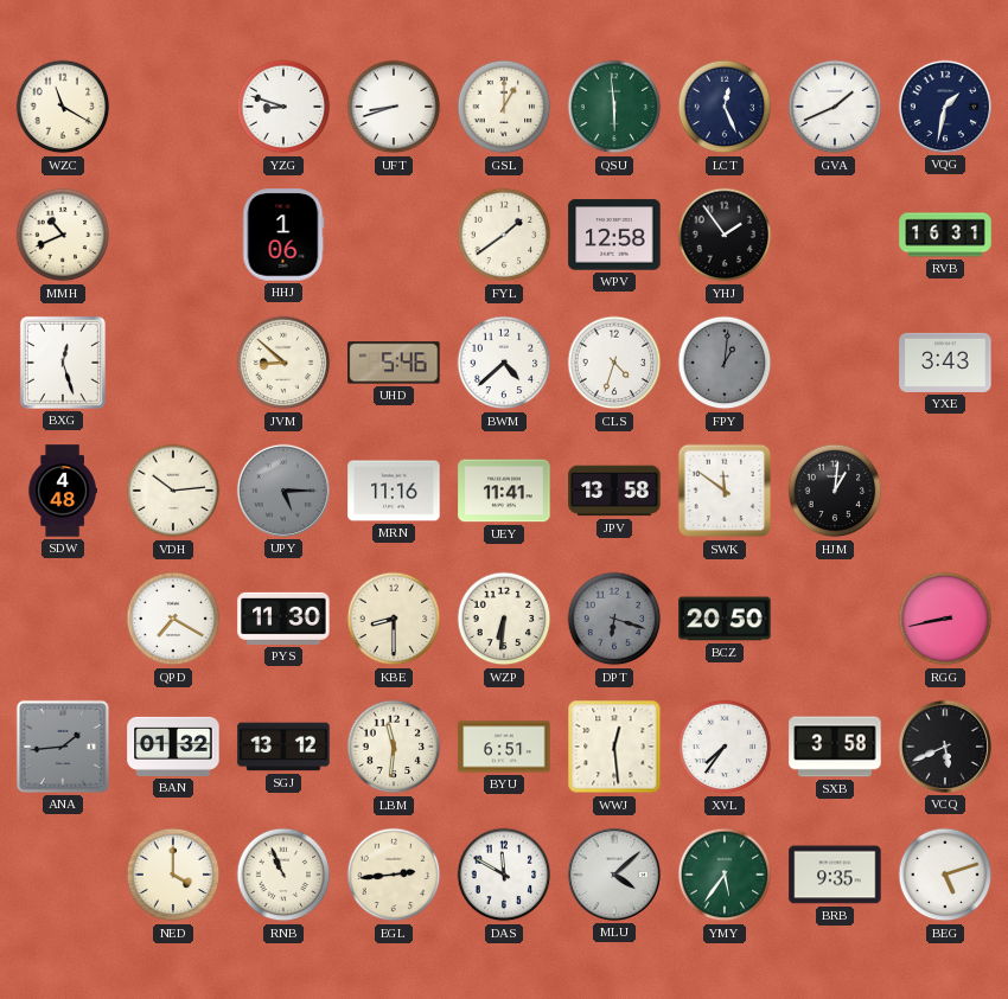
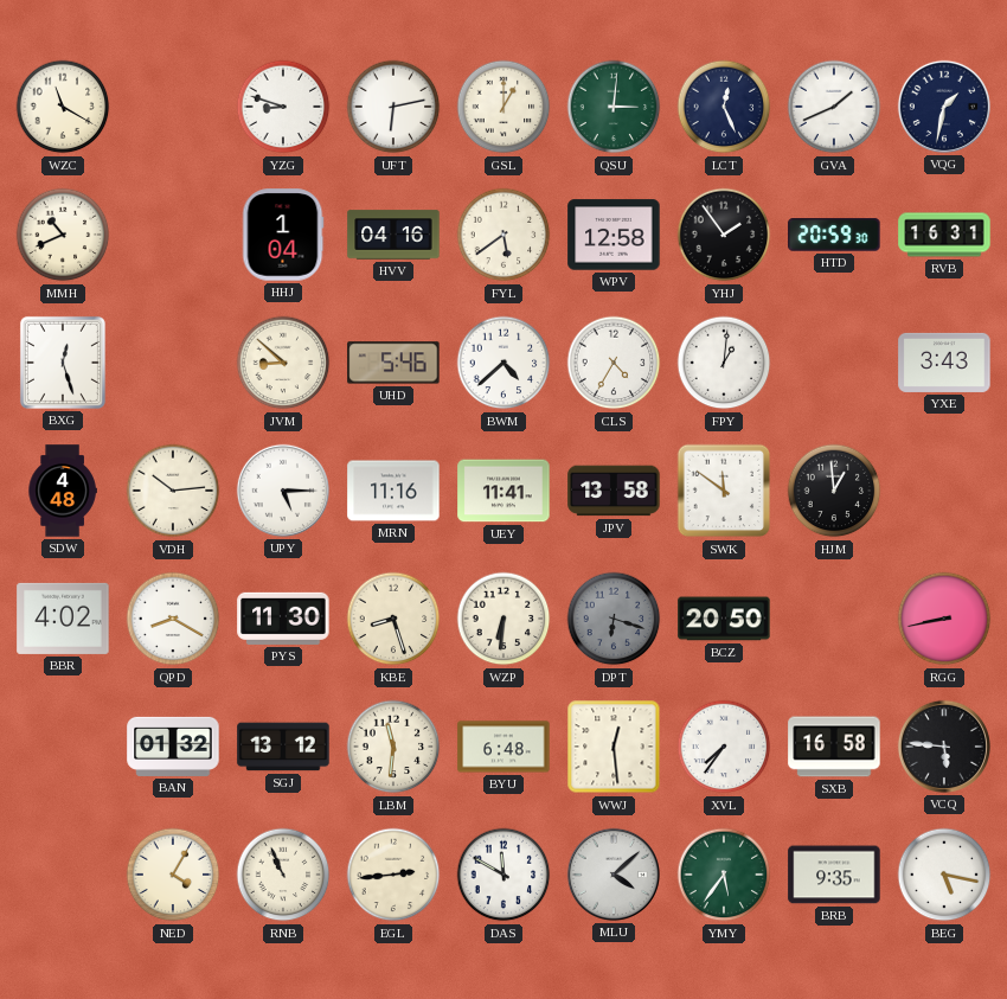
UFT: 8:42 -> 6:13 (393, 107)
QSU: 5:59 -> 3:01 (614, 107)
HHJ: 1:06 -> 1:04 (283, 235)
HVV: none -> 04:16 (393, 235)
FYL: 1:39 -> 5:39 (504, 235)
HTD: none -> 20:59 (834, 235)
CLS: 4:33 -> 4:35 (614, 363)
FPY dial: grey -> white (724, 363)
UPY dial: grey -> white (283, 491)
HJM: 1:01 -> 12:59 (834, 491)
BBR: none -> 4:02 (63, 619)
QPD: 7:20 -> 8:20 (173, 619)
KBE: 8:30 -> 8:27 (393, 619)
ANA: 1:44 -> none (63, 747)
BYU: 6:51 -> 6:48 (504, 747)
SXB: 3:58 -> 16:58 (834, 747)
VCQ: 5:41 -> 5:46 (944, 747)
NED: 4:00 -> 4:05 (173, 875)
BEG: 5:12 -> 5:17 (944, 875)
